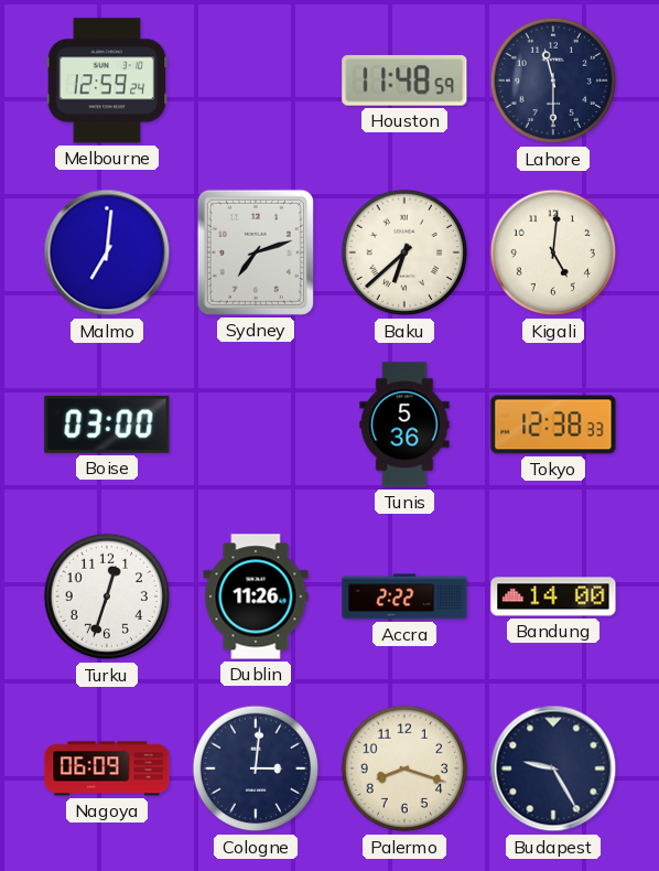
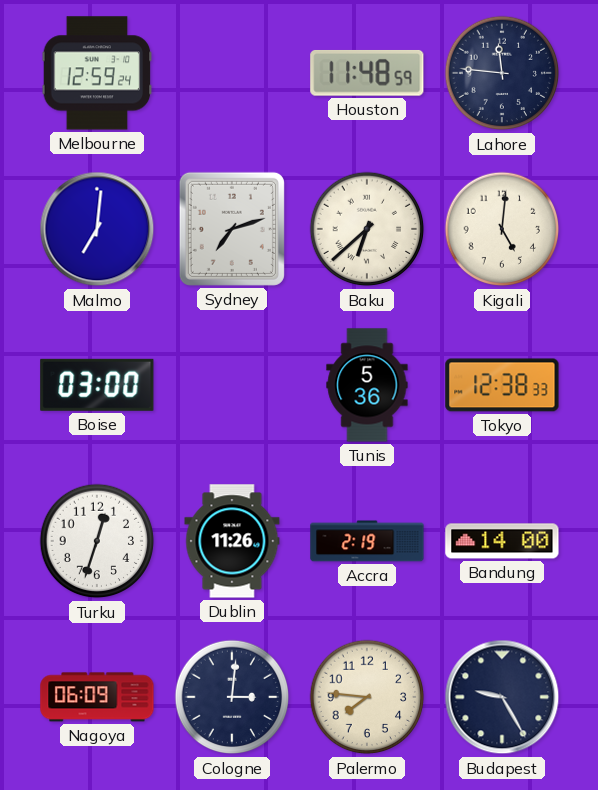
Lahore: 11:30 -> 11:46 (502, 73)
Accra: 2:22 -> 2:19 (367, 541)
Palermo: 8:18 -> 7:46 (367, 697)
